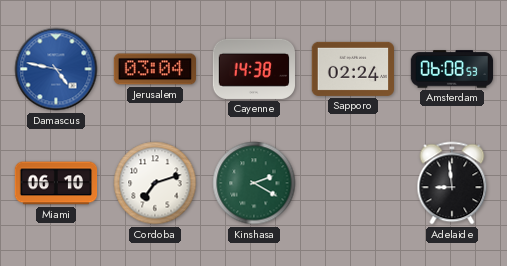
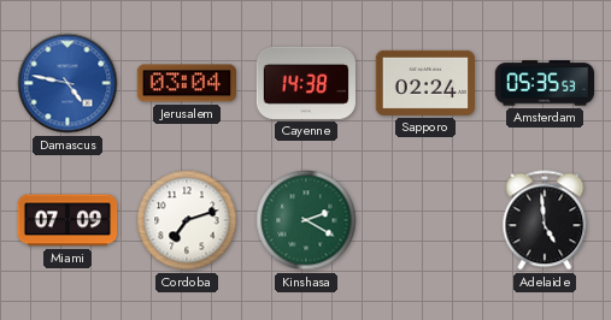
Amsterdam: 06:08 -> 05:35 (545, 83)
Miami: 06:10 -> 07:09 (67, 220)
Adelaide: 8:59 -> 4:59 (545, 220)
